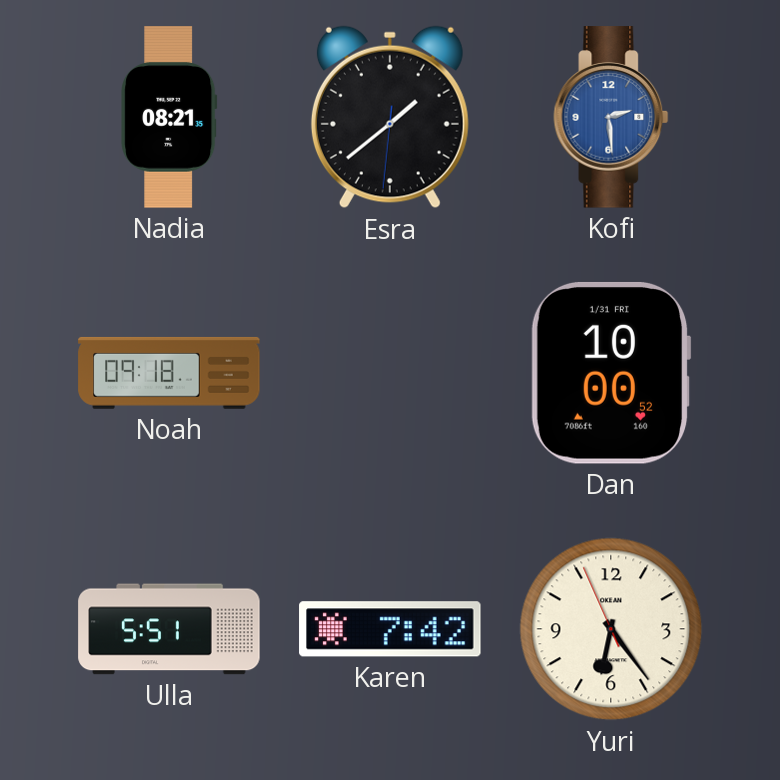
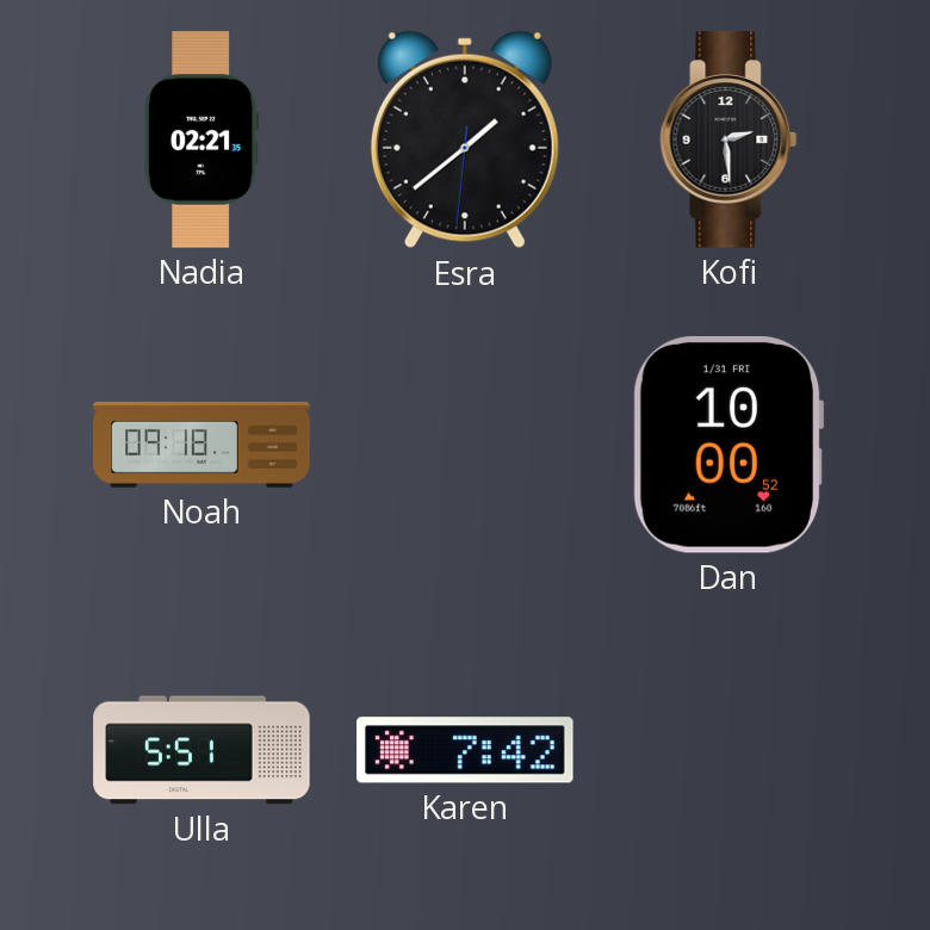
Nadia: 08:21 -> 02:21 (201, 139)
Kofi dial: blue -> black (728, 139)
Yuri: 6:23 -> none (611, 629)
